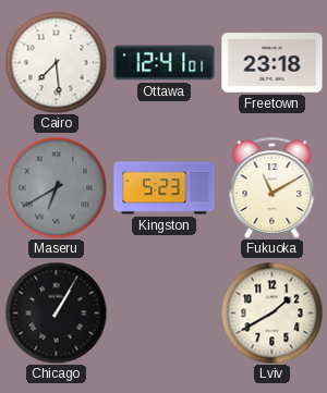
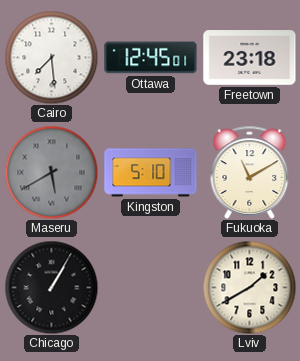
Ottawa: 12:41 -> 12:45 (151, 58)
Maseru: 6:40 -> 5:40 (51, 172)
Kingston: 5:23 -> 5:10 (151, 173)
